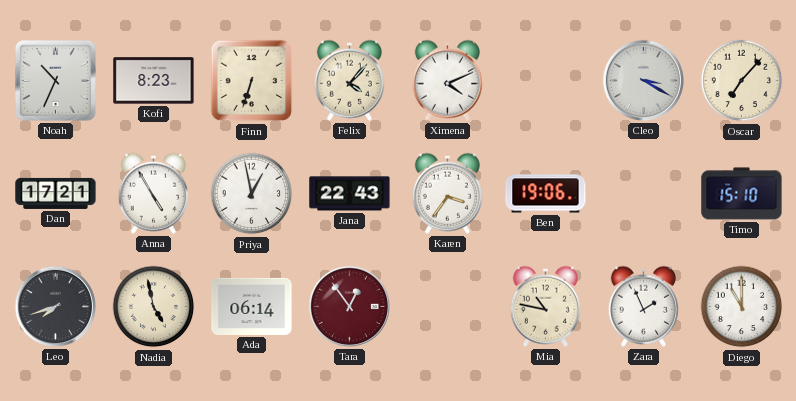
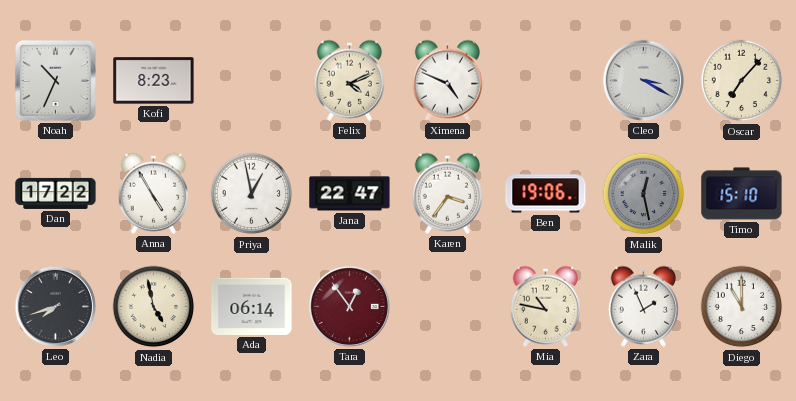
Finn: 6:33 -> none (252, 81)
Felix: 4:07 -> 4:11 (349, 80)
Ximena: 4:11 -> 4:49 (447, 80)
Dan: 17:21 -> 17:22 (56, 193)
Jana: 22:43 -> 22:47 (350, 194)
Malik: none -> 12:28 (644, 194)
